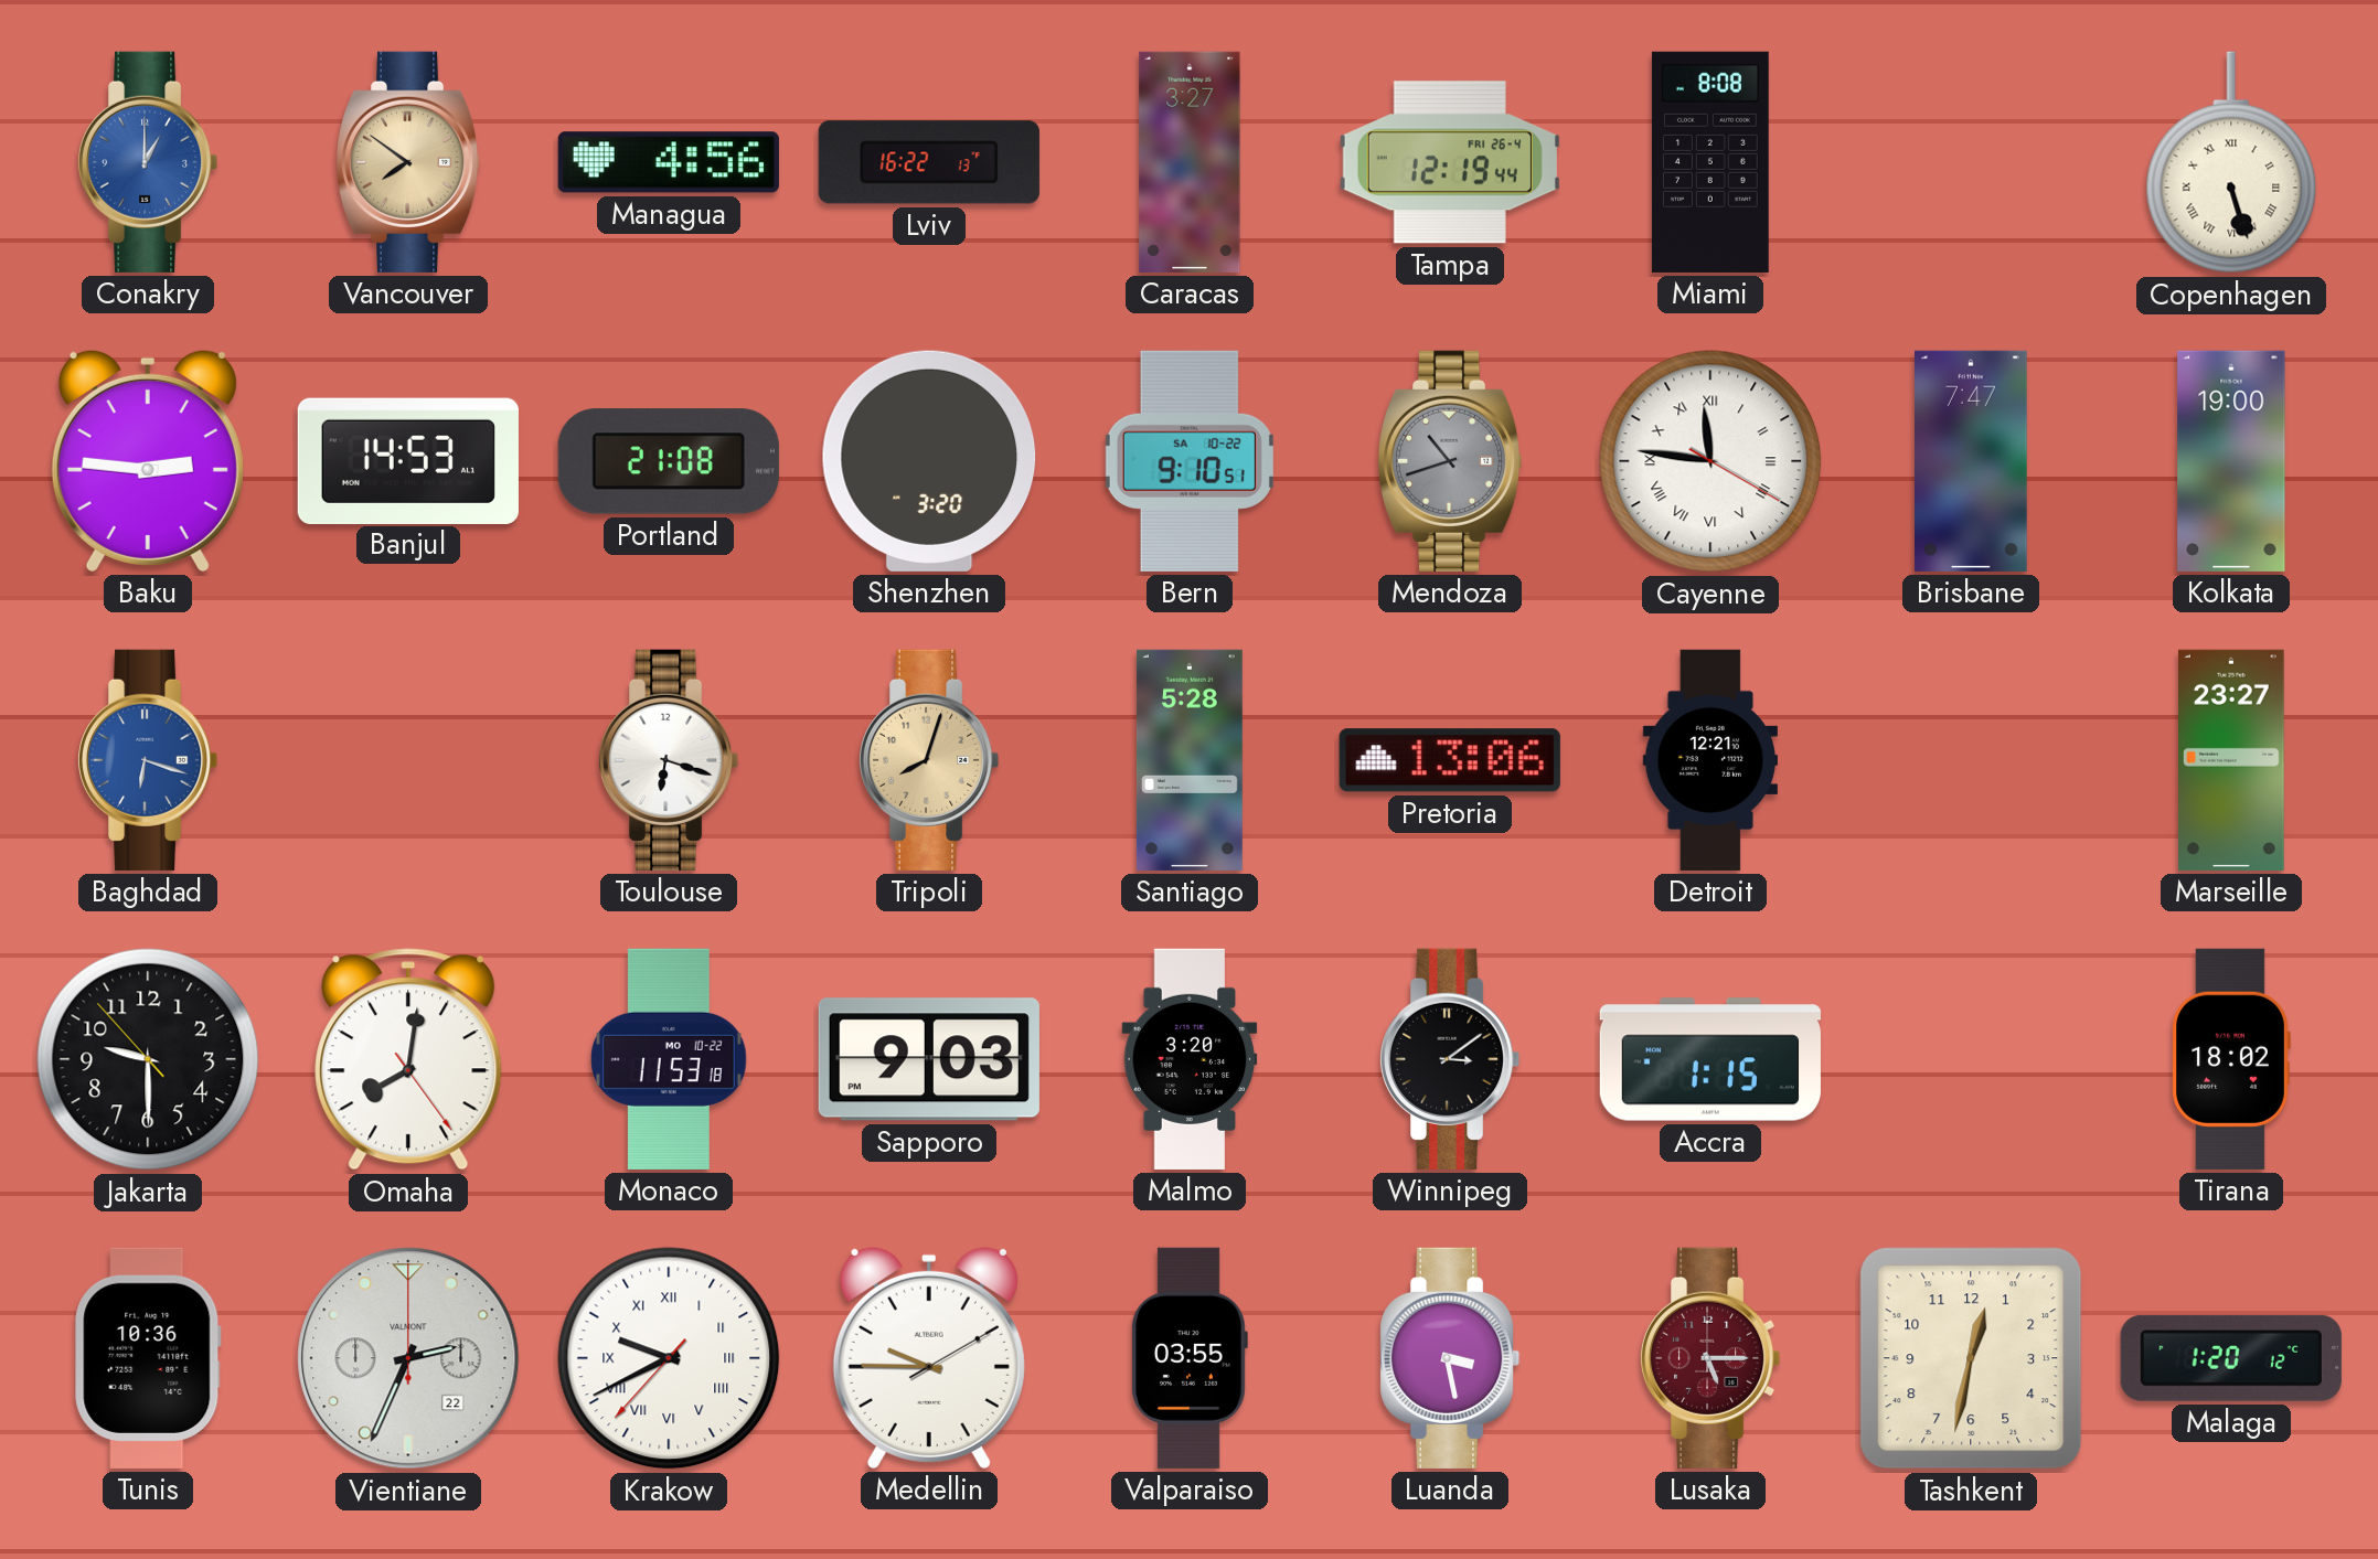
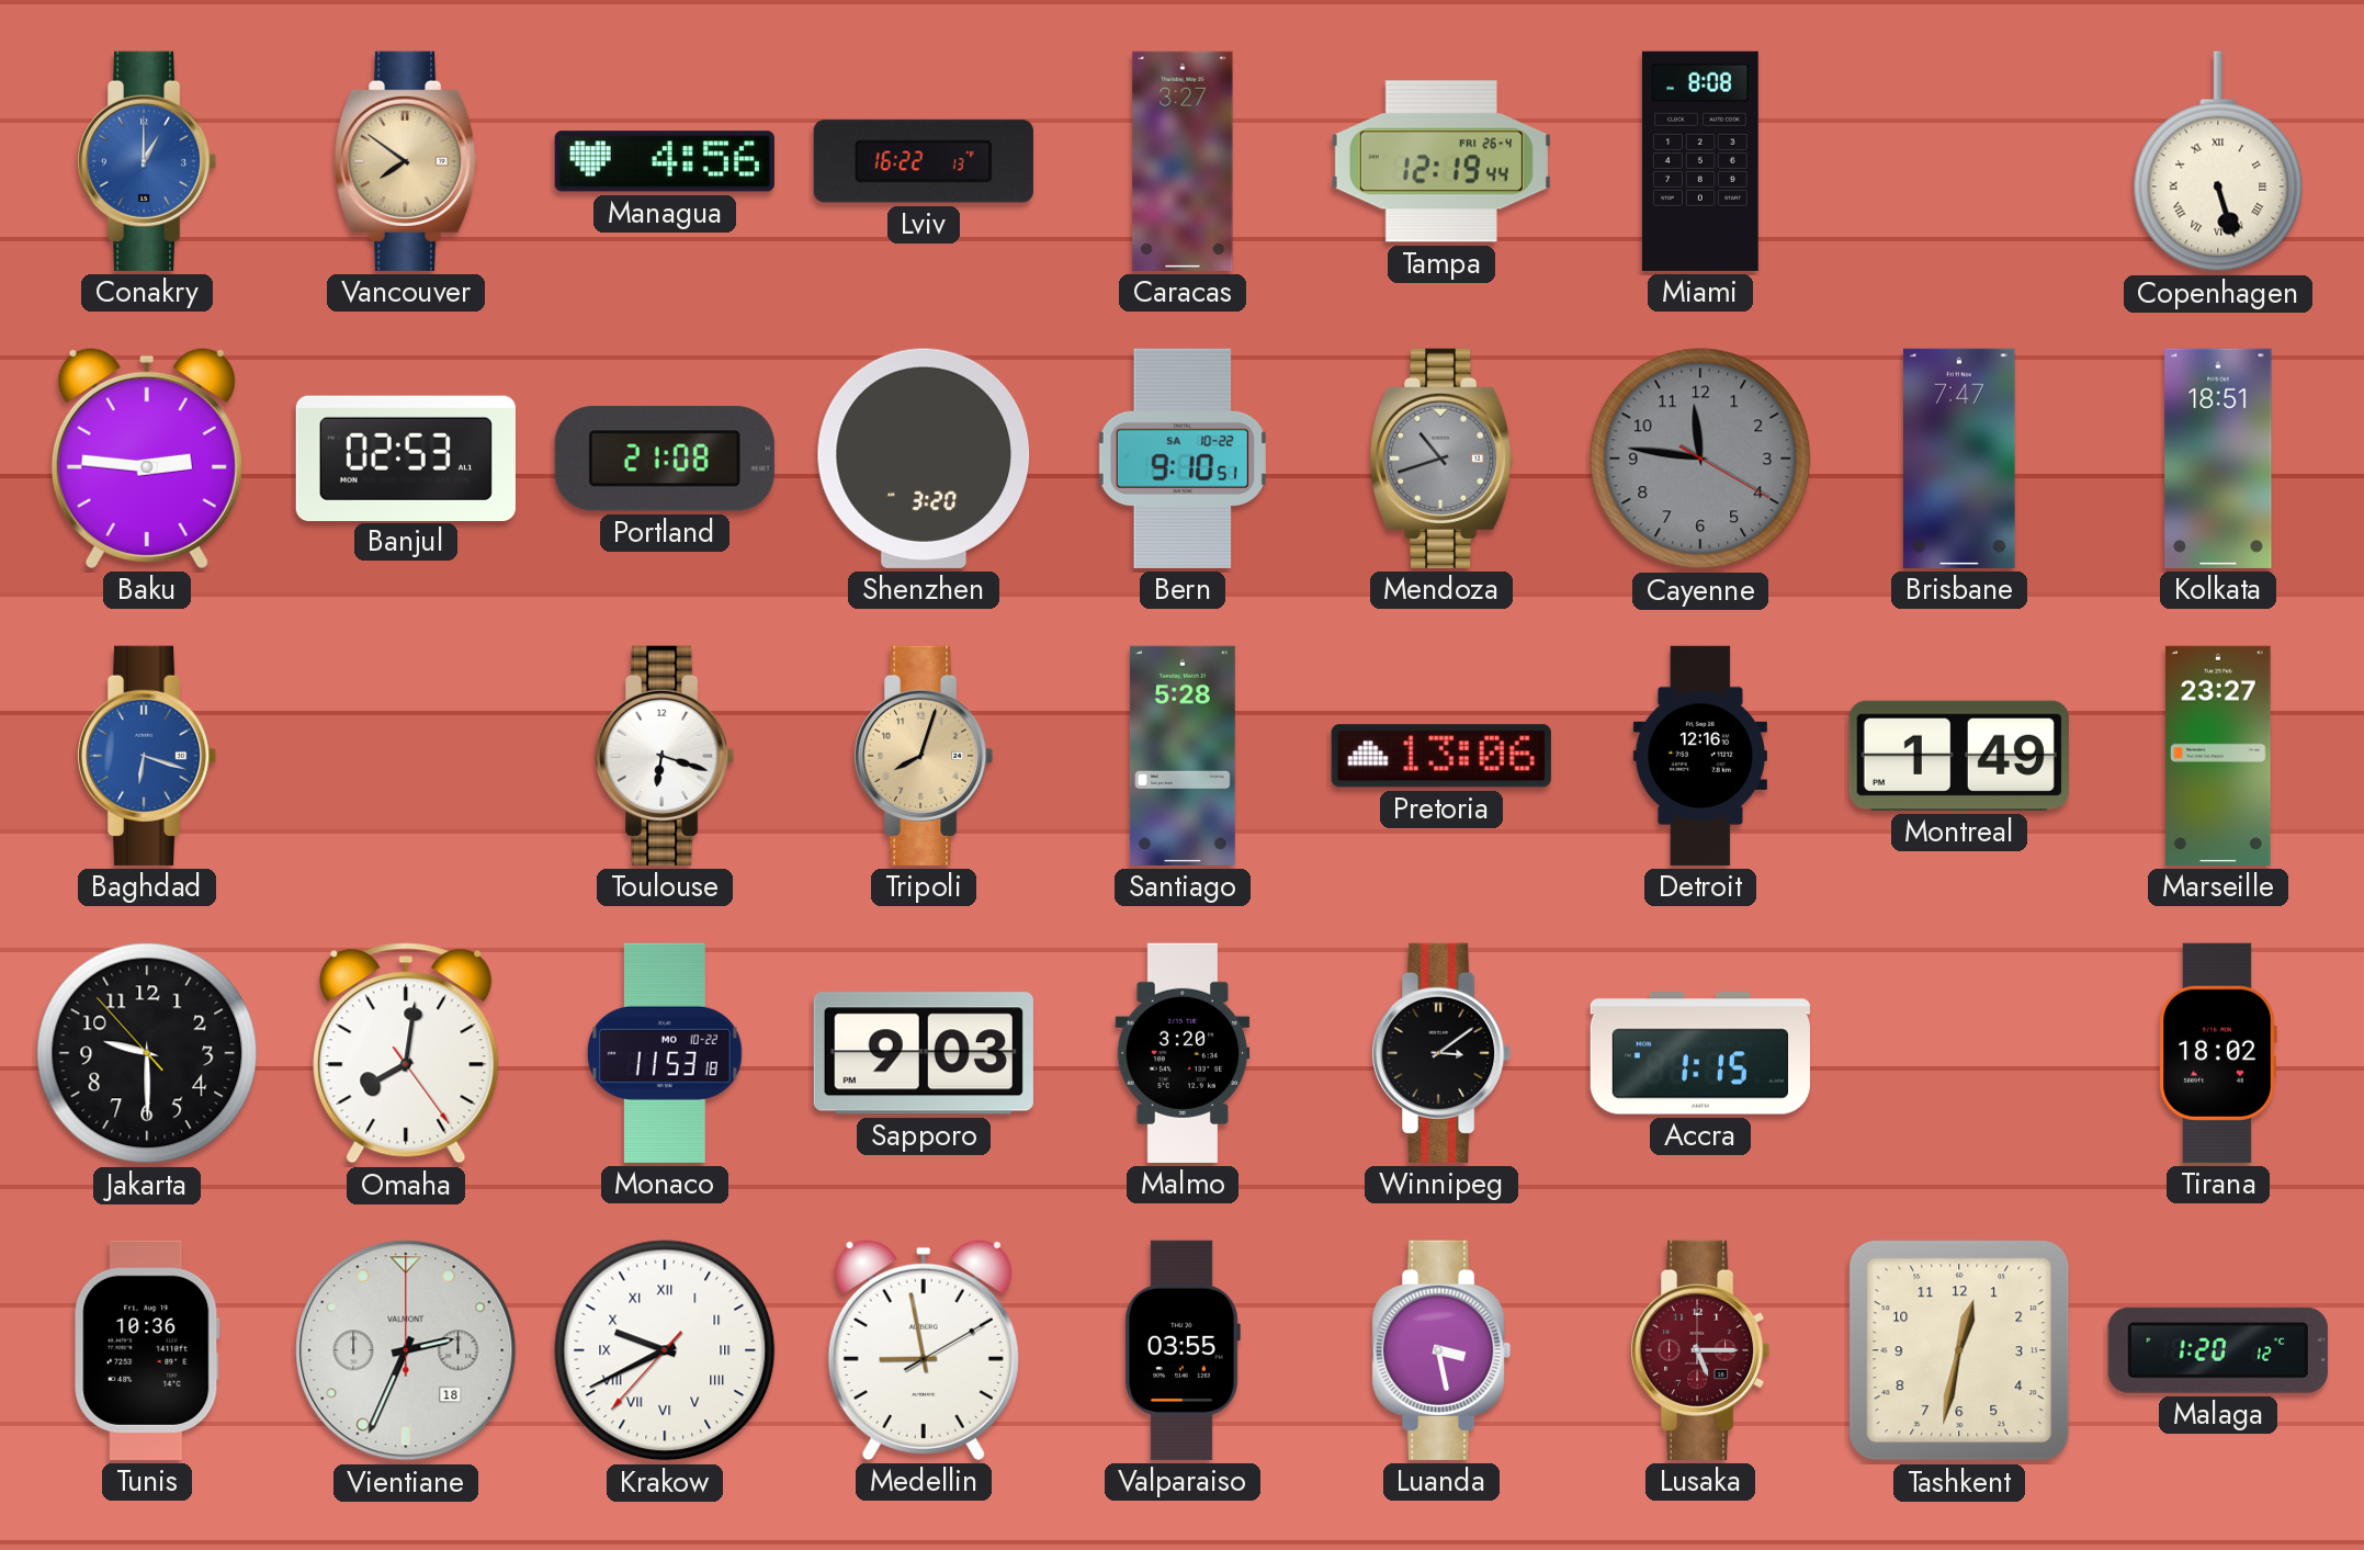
Banjul: 14:53 -> 02:53 (406, 457)
Cayenne dial: white -> grey (1700, 459)
Cayenne numerals: Roman -> Arabic (1700, 459)
Kolkata: 19:00 -> 18:51 (2218, 459)
Detroit: 12:21 -> 12:16 (1700, 756)
Montreal: none -> 1:49 (1959, 756)
Vientiane date: 22 -> 18 (406, 1350)
Medellin: 9:45 -> 8:58 (924, 1349)
